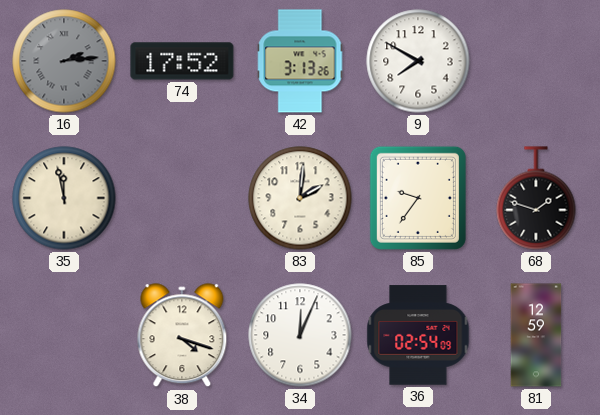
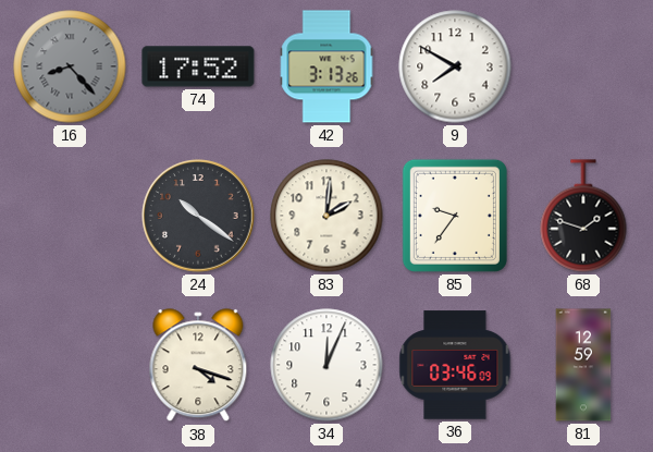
16: 2:14 -> 8:23 (70, 66)
35: 11:58 -> none (64, 198)
24: none -> 10:21 (198, 216)
36: 02:54 -> 03:46 (455, 365)
